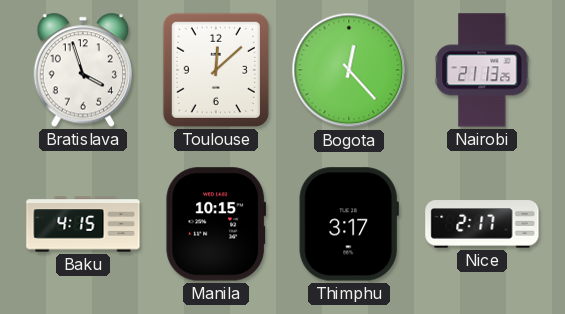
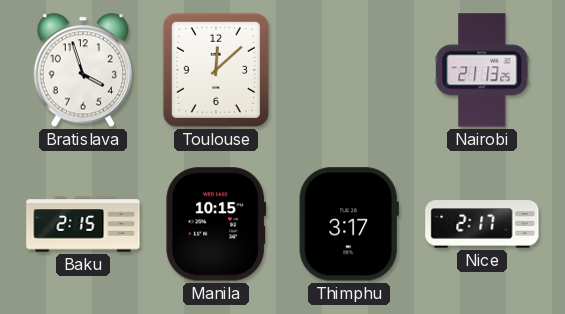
Bogota: 12:23 -> none (349, 70)
Baku: 4:15 -> 2:15 (83, 224)
